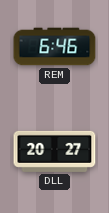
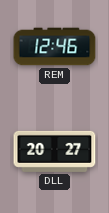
REM: 6:46 -> 12:46 (55, 47)
